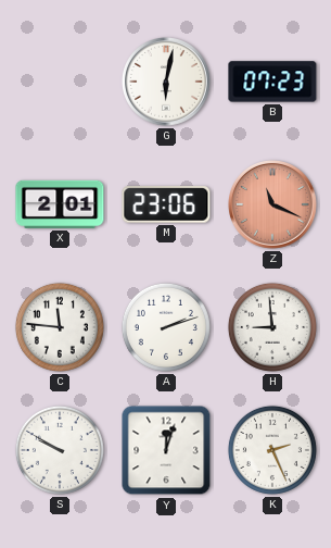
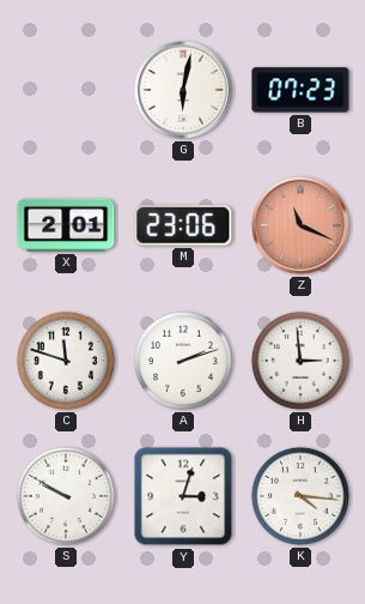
C: 11:46 -> 11:48 (66, 361)
H: 8:59 -> 2:59 (300, 361)
Y: 12:03 -> 3:03 (183, 496)
K: 2:26 -> 4:16 (300, 496)
